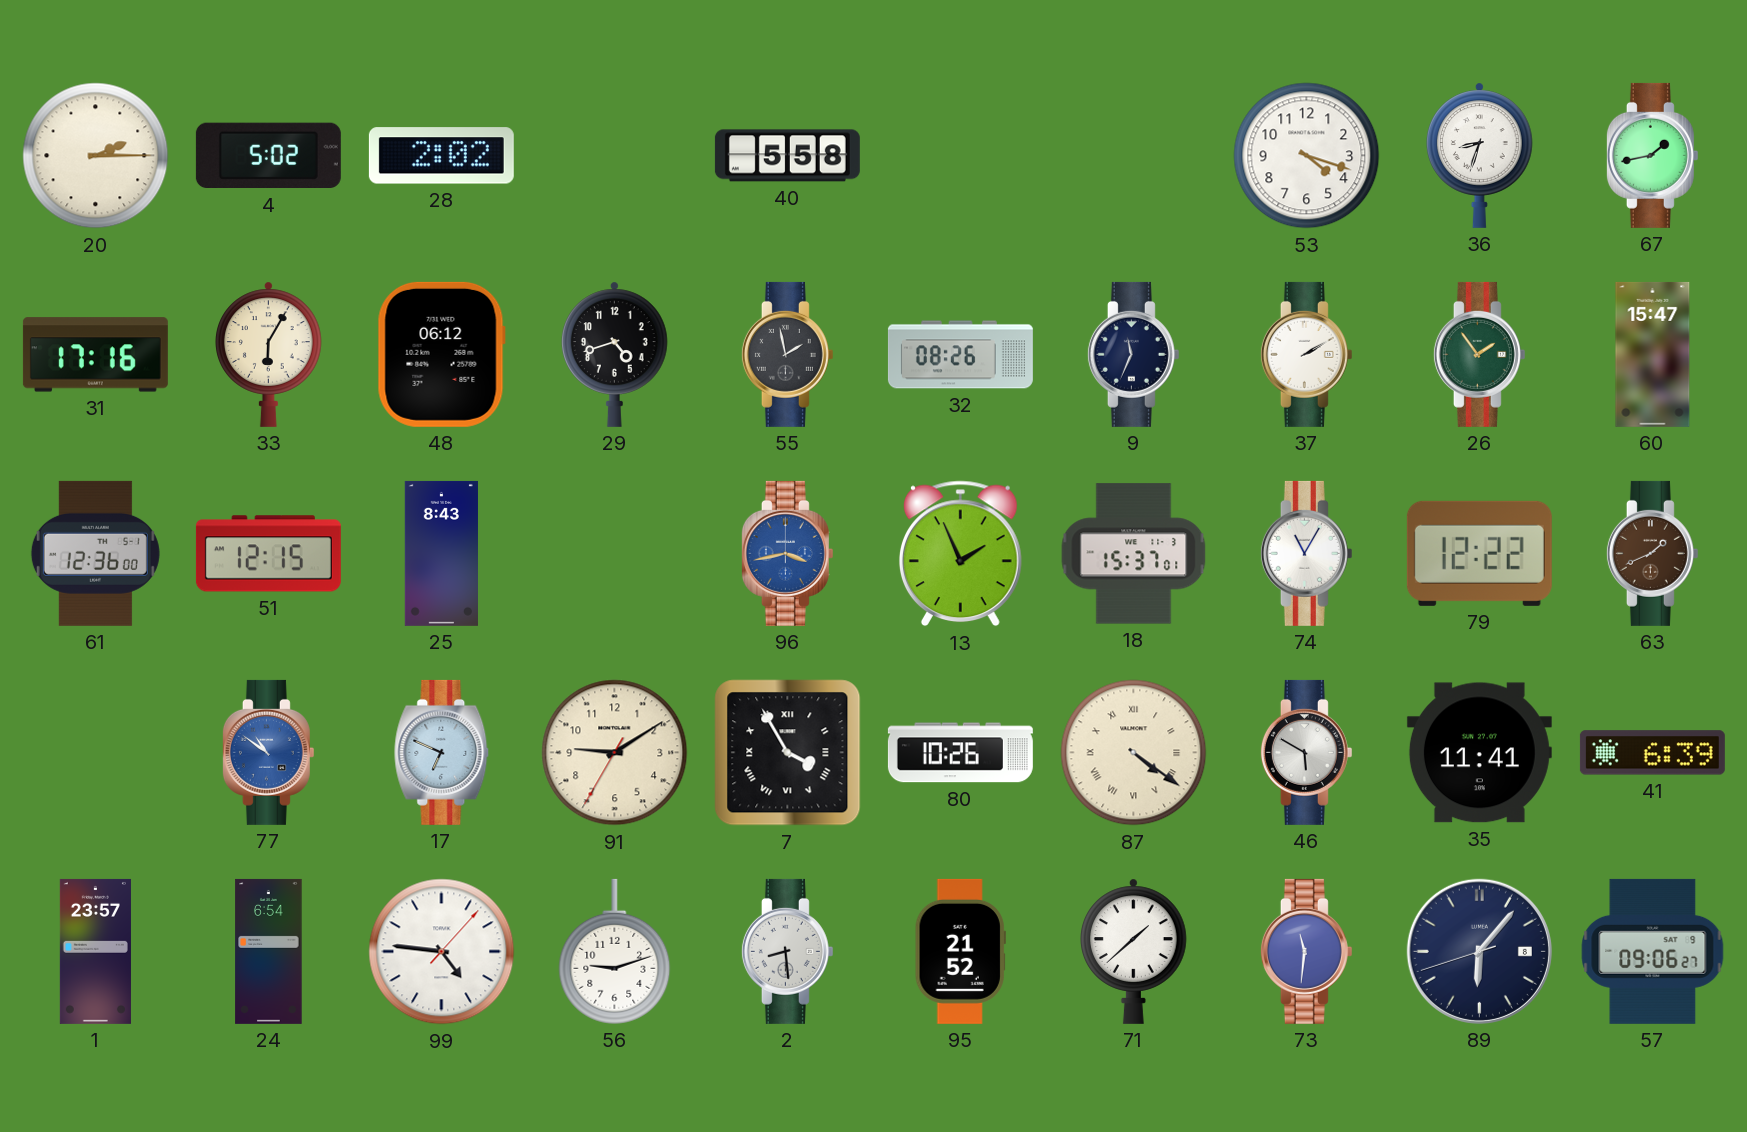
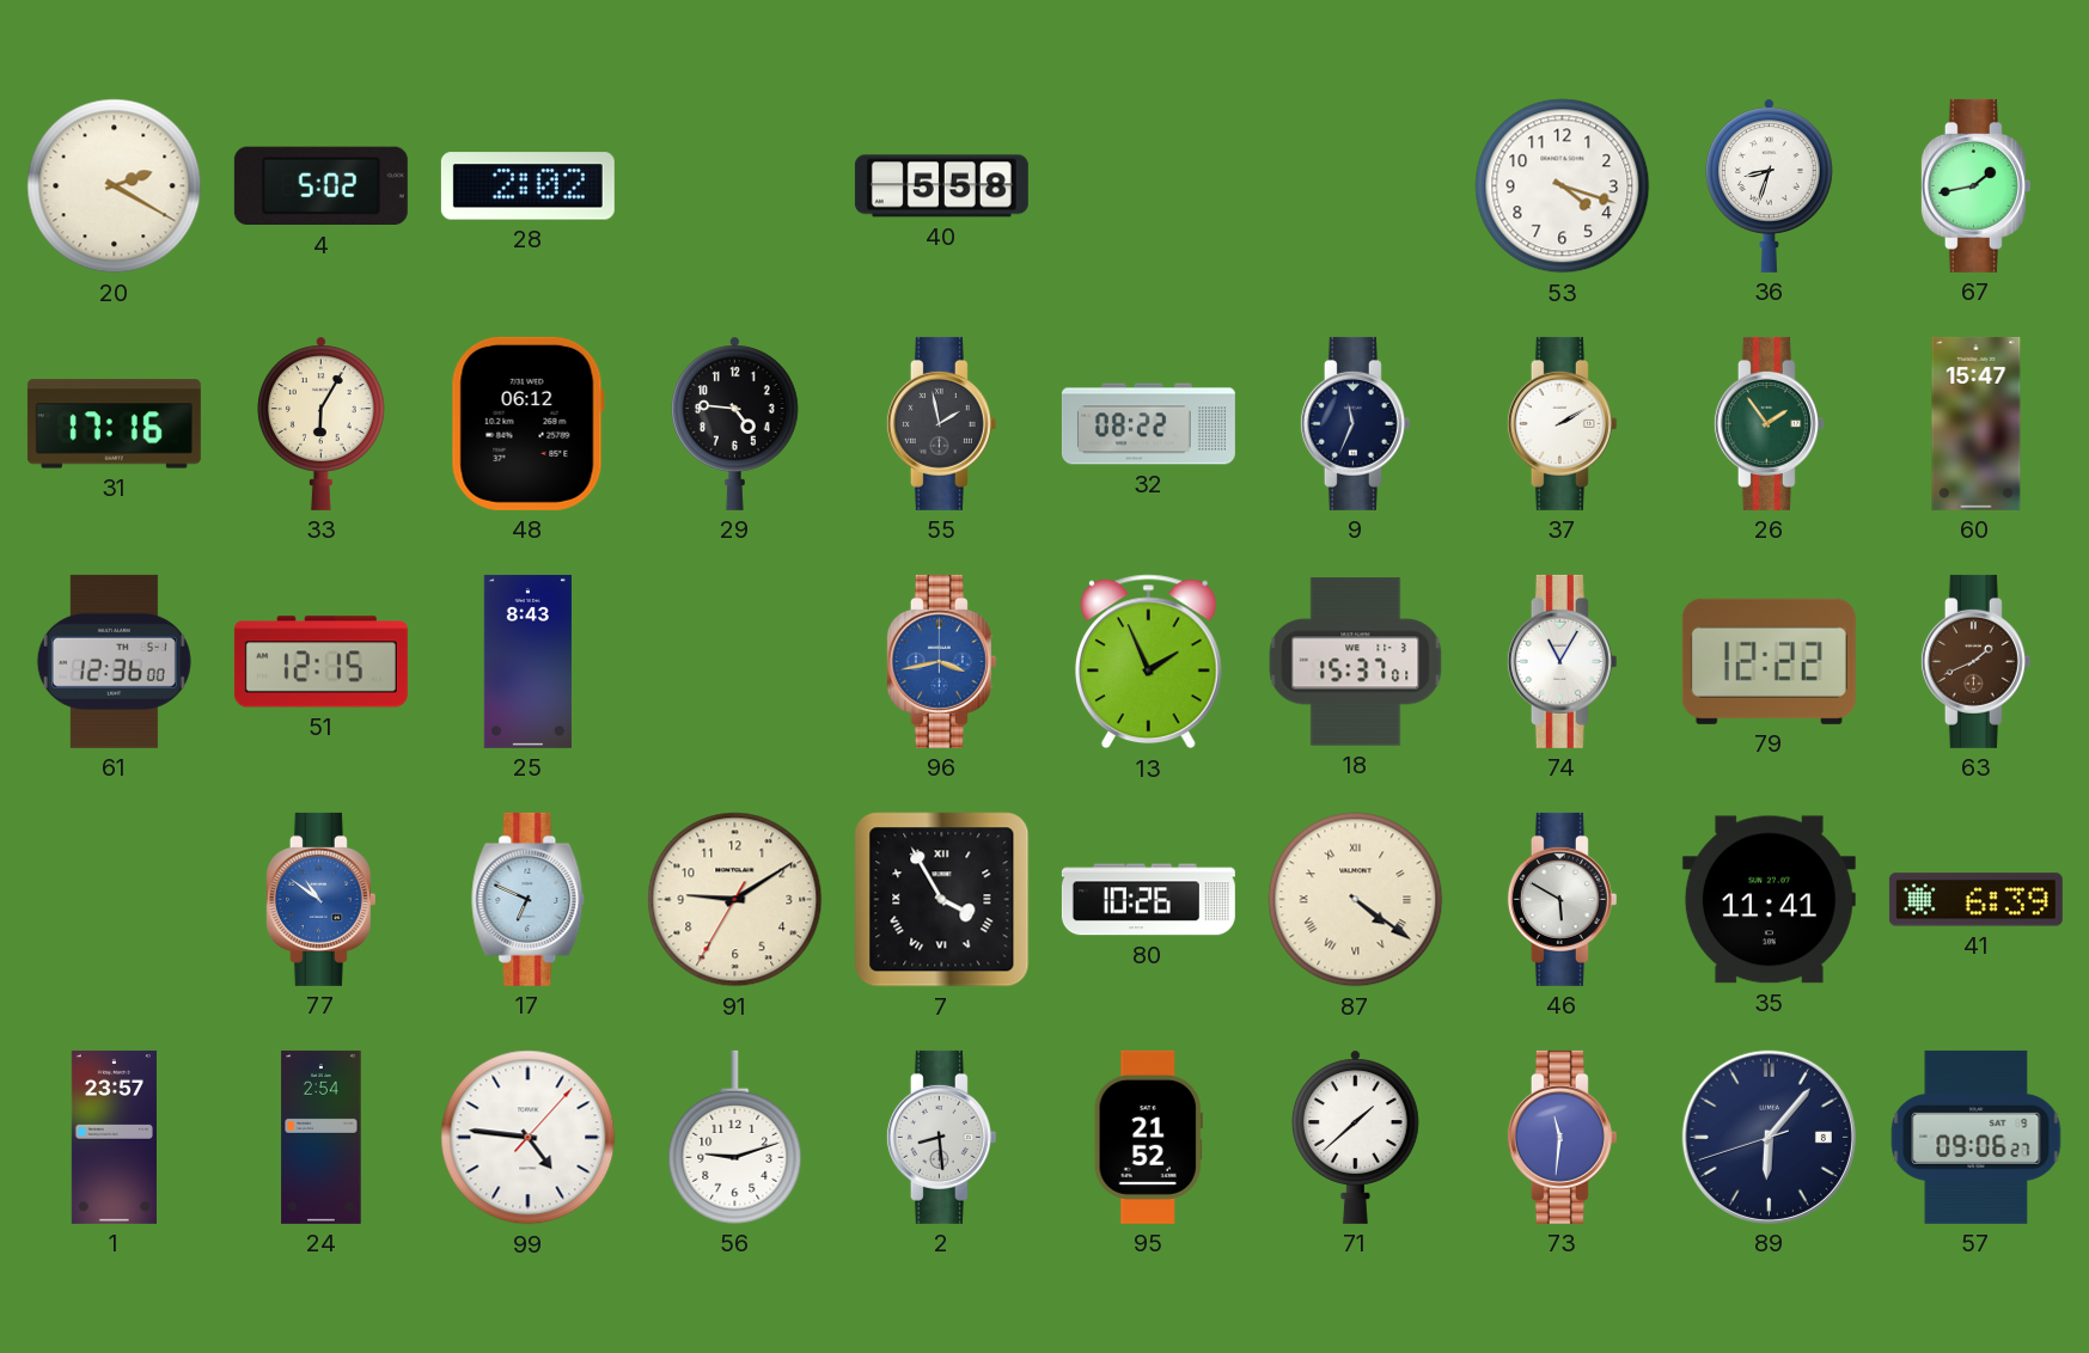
20: 2:15 -> 2:20 (115, 186)
29: 4:42 -> 4:46 (735, 423)
32: 08:26 -> 08:22 (1148, 424)
24: 6:54 -> 2:54 (322, 1137)
